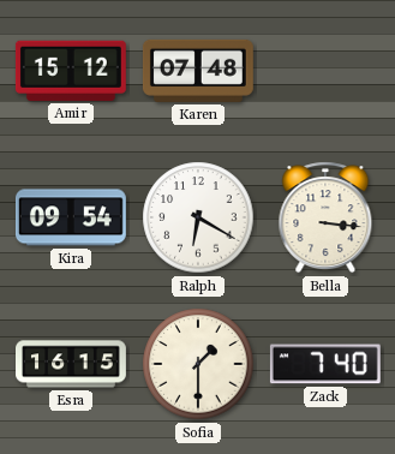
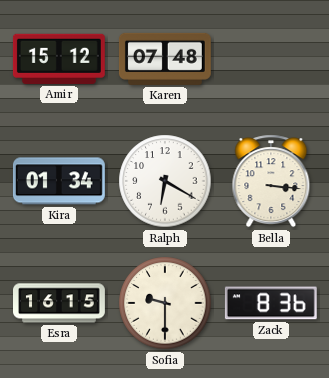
Kira: 09:54 -> 01:34 (59, 181)
Sofia: 1:30 -> 9:30 (165, 303)
Zack: 7:40 -> 8:36 (271, 303)
